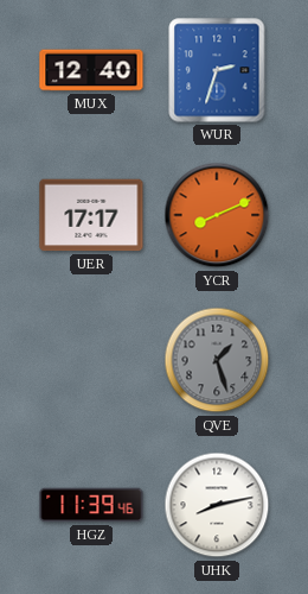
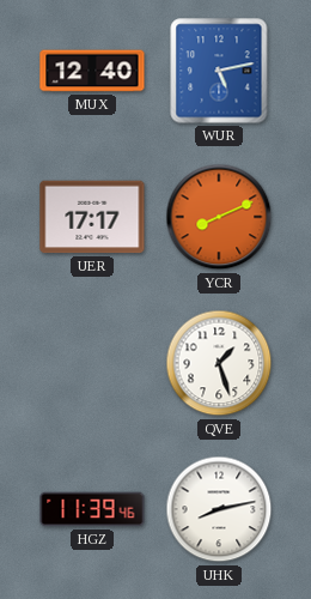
WUR: 2:33 -> 5:13 (219, 71)
QVE dial: grey -> white (219, 363)
